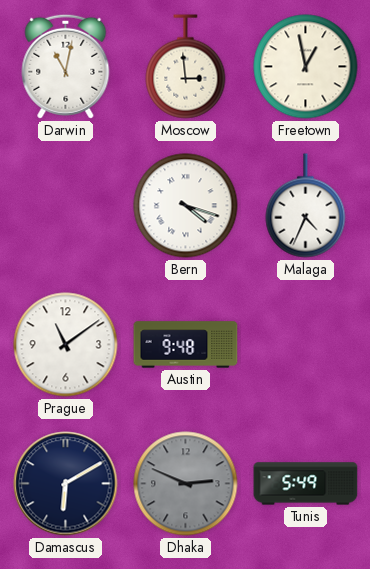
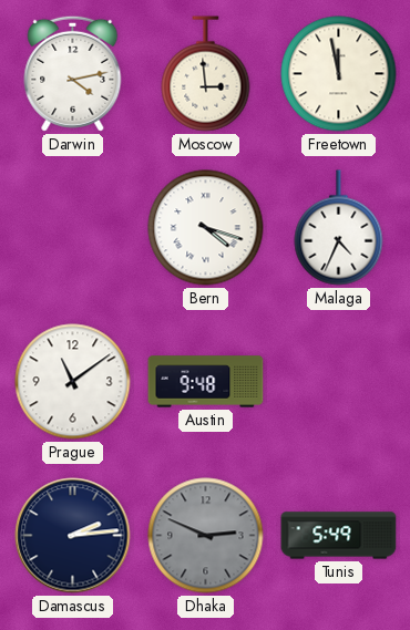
Darwin: 11:02 -> 4:13 (73, 73)
Freetown: 12:58 -> 11:58 (339, 74)
Damascus: 6:10 -> 2:14 (73, 536)
